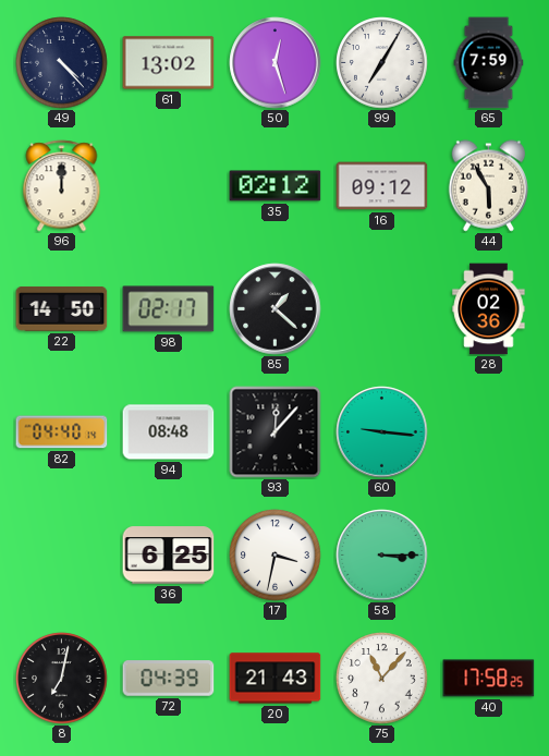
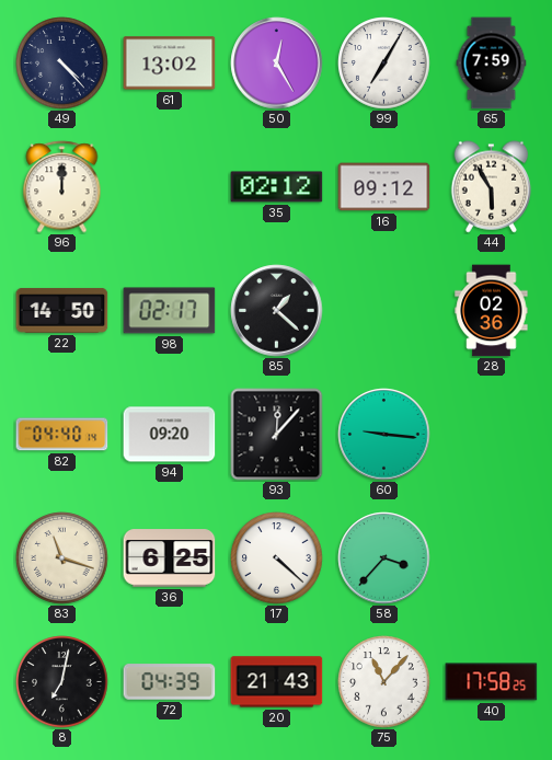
50: 12:27 -> 12:25 (277, 64)
94: 08:48 -> 09:20 (170, 435)
83: none -> 11:18 (62, 559)
17: 3:32 -> 4:22 (277, 559)
58: 3:15 -> 3:37 (384, 559)
